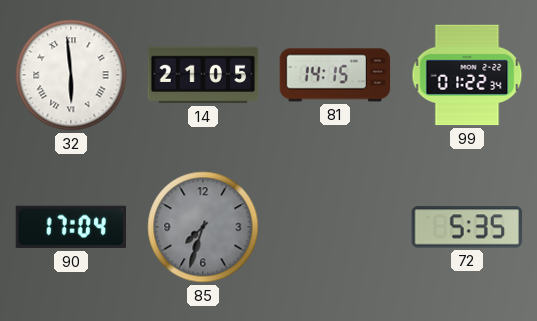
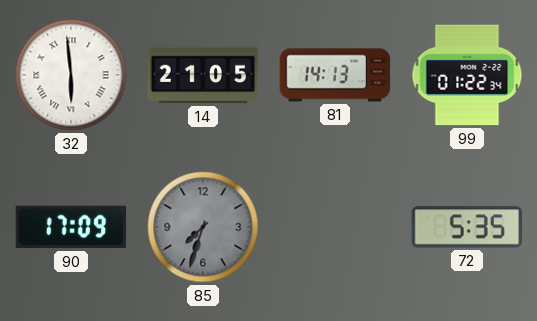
81: 14:15 -> 14:13 (335, 75)
90: 17:04 -> 17:09 (71, 227)
